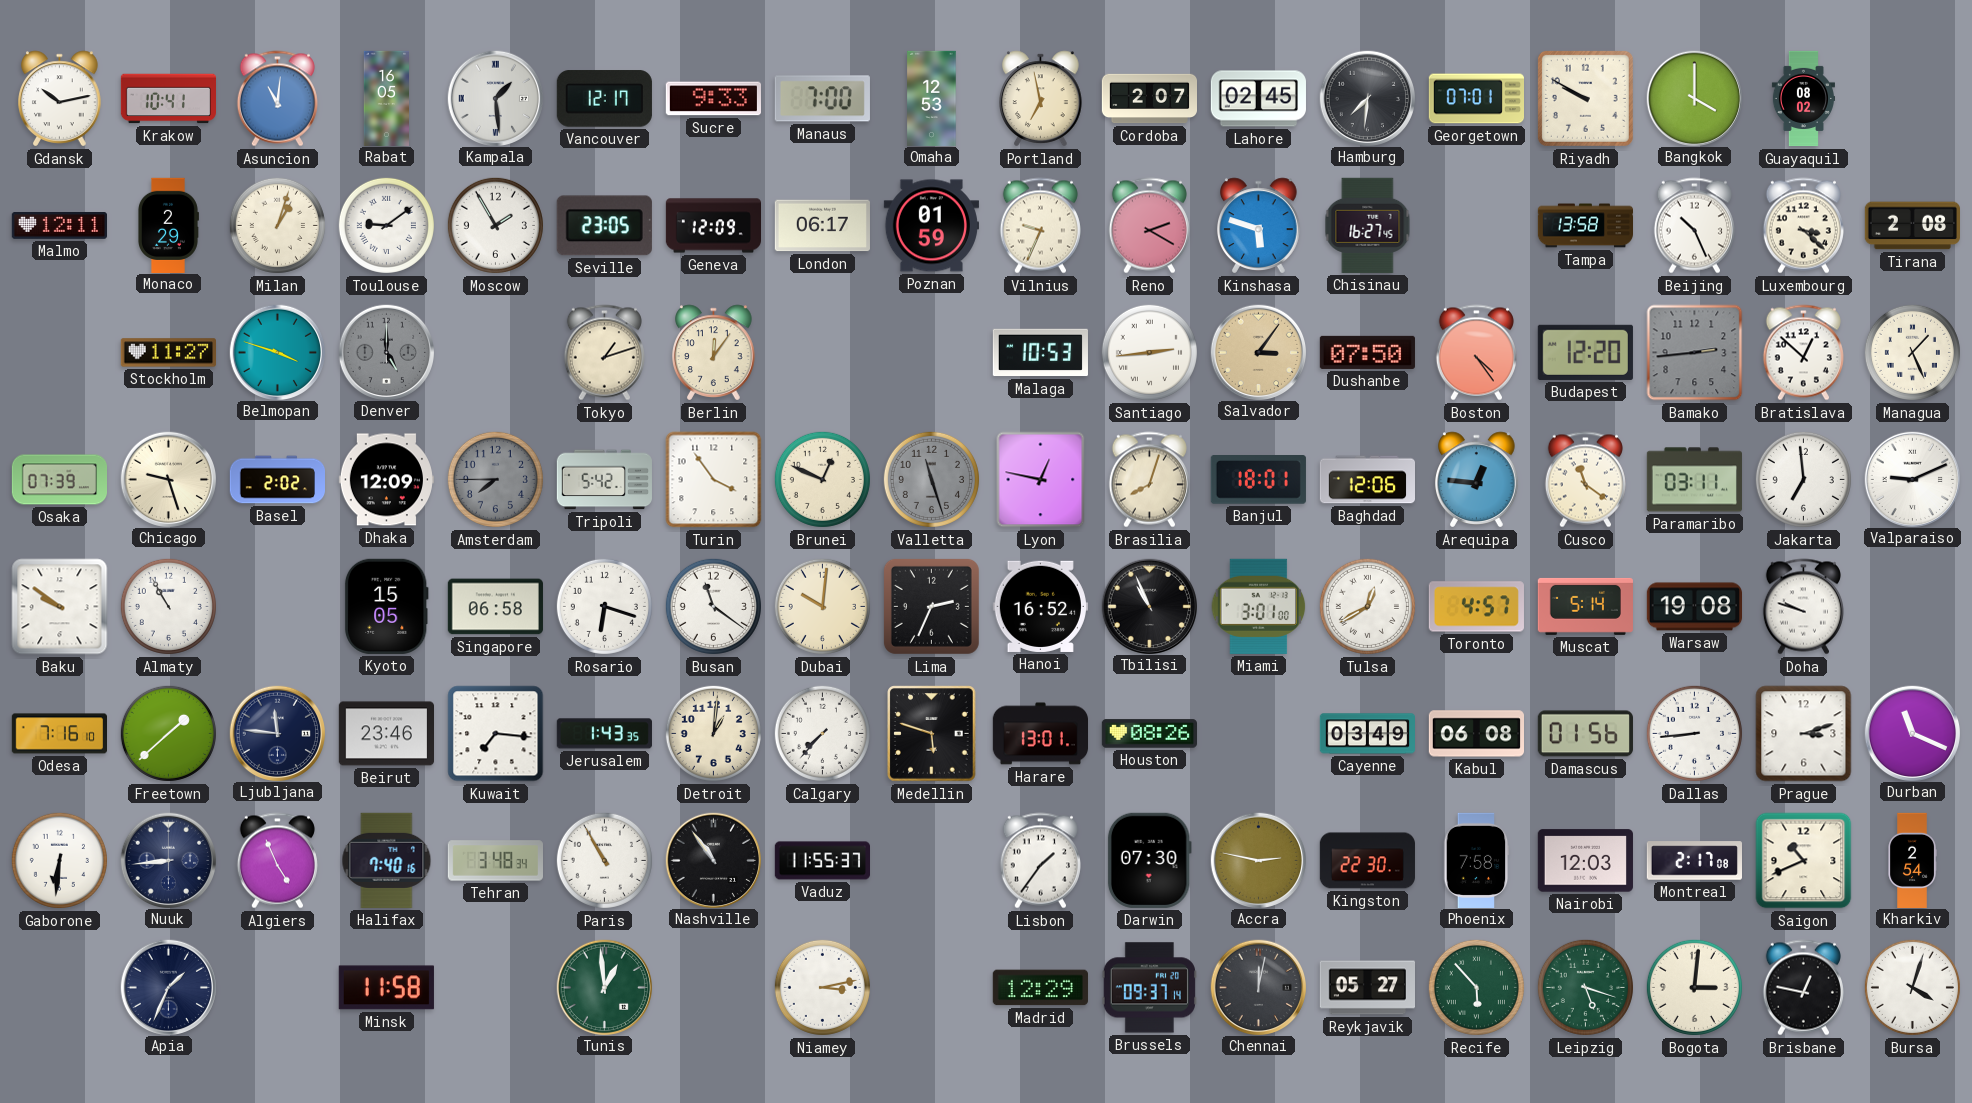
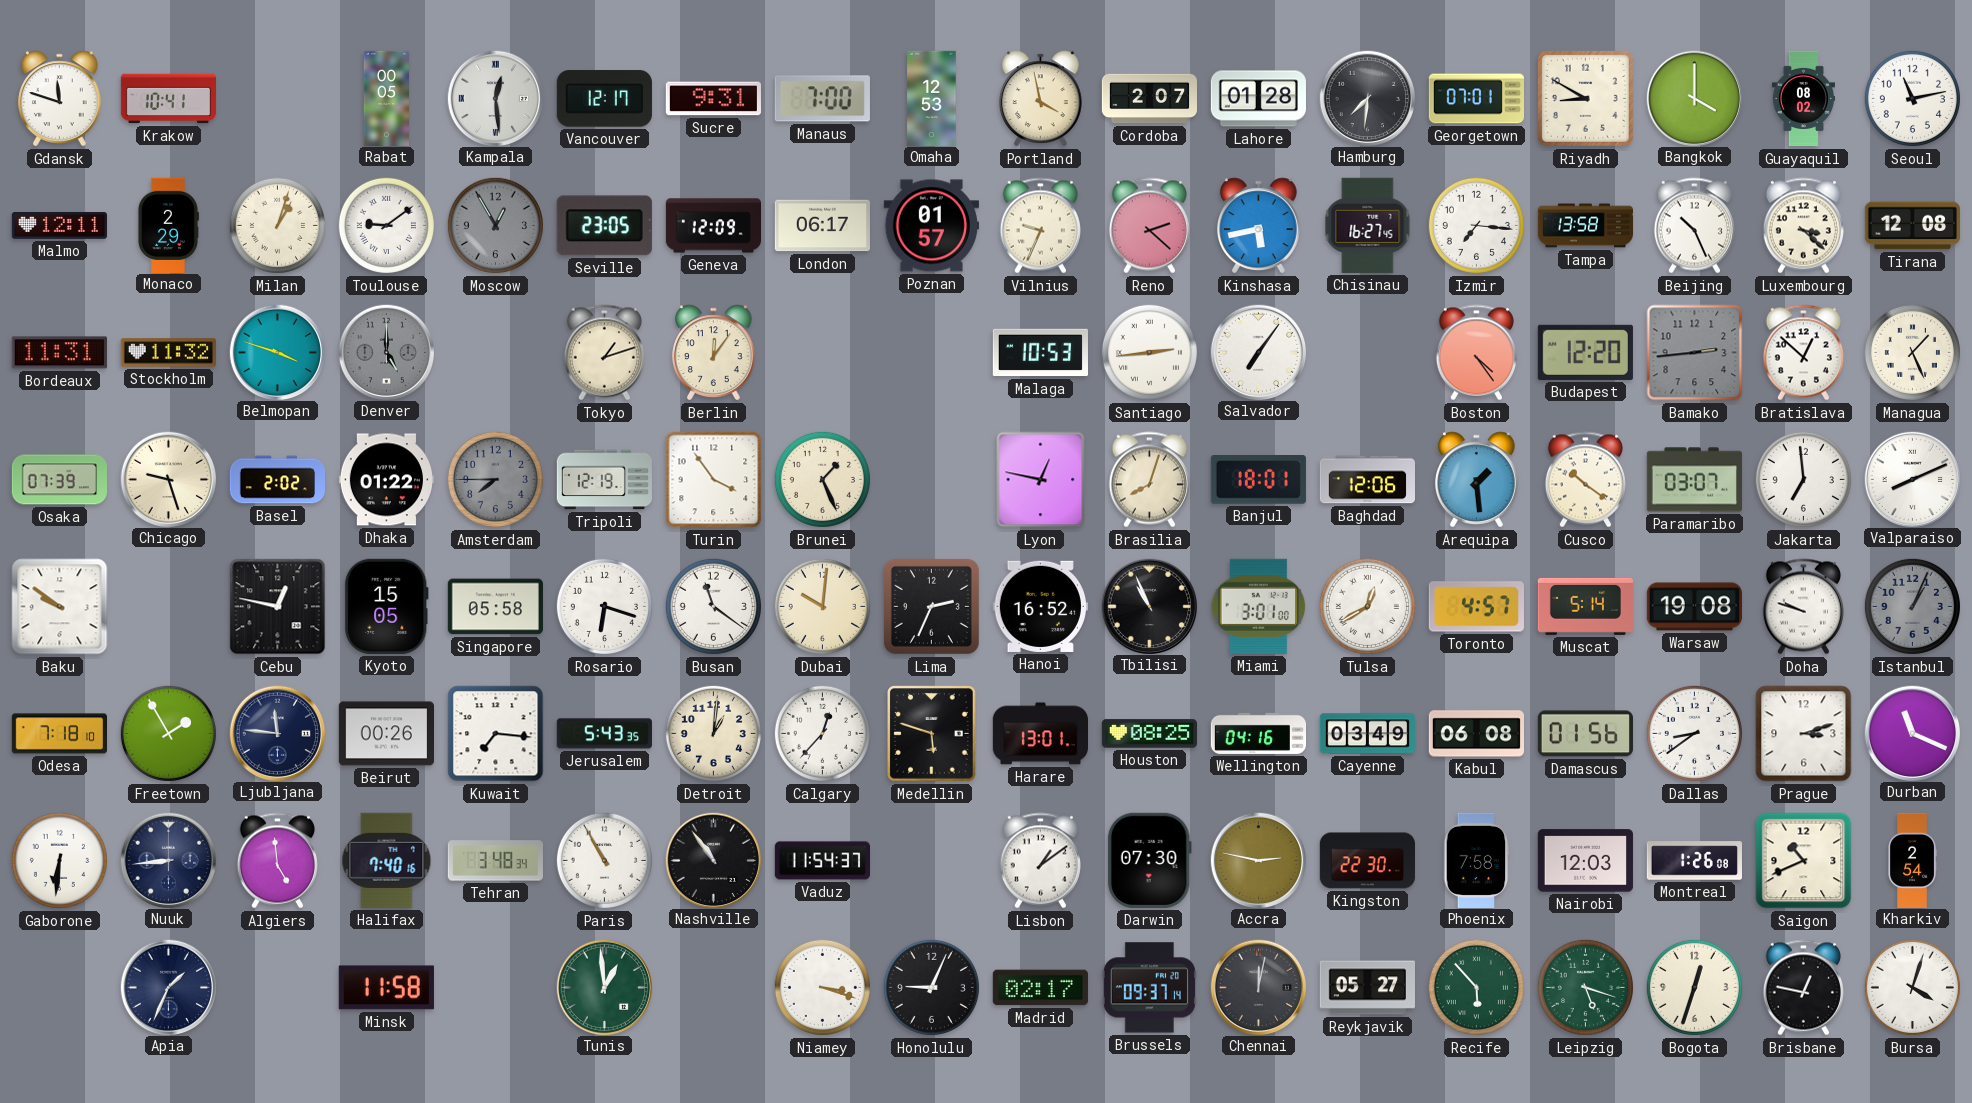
Gdansk: 10:13 -> 11:48 (60, 99)
Asuncion: 11:01 -> none (277, 99)
Rabat: 16:05 -> 00:05 (387, 98)
Kampala: 1:29 -> 12:29 (495, 98)
Sucre: 9:33 -> 9:31 (713, 99)
Portland: 6:58 -> 3:58 (1041, 99)
Lahore: 02:45 -> 01:28 (1258, 99)
Riyadh: 9:50 -> 8:50 (1585, 98)
Seoul: none -> 11:13 (1912, 98)
Moscow: 1:55 -> 12:55 (495, 225)
Moscow dial: white -> grey (495, 225)
Poznan: 01:59 -> 01:57 (931, 226)
Reno: 2:20 -> 2:22 (1149, 226)
Kinshasa: 5:48 -> 5:43 (1259, 226)
Izmir: none -> 7:16 (1476, 225)
Tirana: 2:08 -> 12:08 (1912, 226)
Bordeaux: none -> 11:31 (59, 353)
Stockholm: 11:27 -> 11:32 (168, 353)
Salvador: 3:06 -> 7:06 (1258, 352)
Salvador dial: champagne -> white (1258, 352)
Dushanbe: 07:50 -> none (1367, 352)
Dhaka: 12:09 -> 01:22 (386, 480)
Tripoli: 5:42 -> 12:19 (604, 480)
Brunei: 12:49 -> 1:26 (822, 479)
Valletta: 11:27 -> none (931, 479)
Arequipa: 12:46 -> 1:29 (1477, 480)
Cusco: 11:21 -> 10:21 (1585, 480)
Paramaribo: 03:11 -> 03:07 (1694, 480)
Valparaiso: 9:11 -> 8:11 (1912, 479)
Almaty: 10:55 -> none (168, 606)
Cebu: none -> 12:47 (278, 607)
Singapore: 06:58 -> 05:58 (495, 607)
Istanbul: none -> 1:04 (1912, 606)
Odesa: 7:16 -> 7:18 (59, 734)
Freetown: 1:38 -> 1:55 (168, 733)
Beirut: 23:46 -> 00:26 (386, 734)
Jerusalem: 1:43 -> 5:43 (604, 734)
Calgary: 7:37 -> 12:37 (822, 733)
Houston: 08:26 -> 08:25 (1149, 734)
Wellington: none -> 04:16 (1258, 733)
Dallas: 8:44 -> 8:39 (1694, 733)
Algiers: 4:56 -> 4:59 (277, 861)
Vaduz: 11:55 -> 11:54 (822, 861)
Lisbon: 1:36 -> 1:09 (1040, 861)
Montreal: 2:17 -> 1:26 (1694, 861)
Niamey: 3:13 -> 3:18 (822, 987)
Honolulu: none -> 9:04 (931, 987)
Madrid: 12:29 -> 02:17 (1040, 988)
Bogota: 3:01 -> 12:33 (1694, 987)
